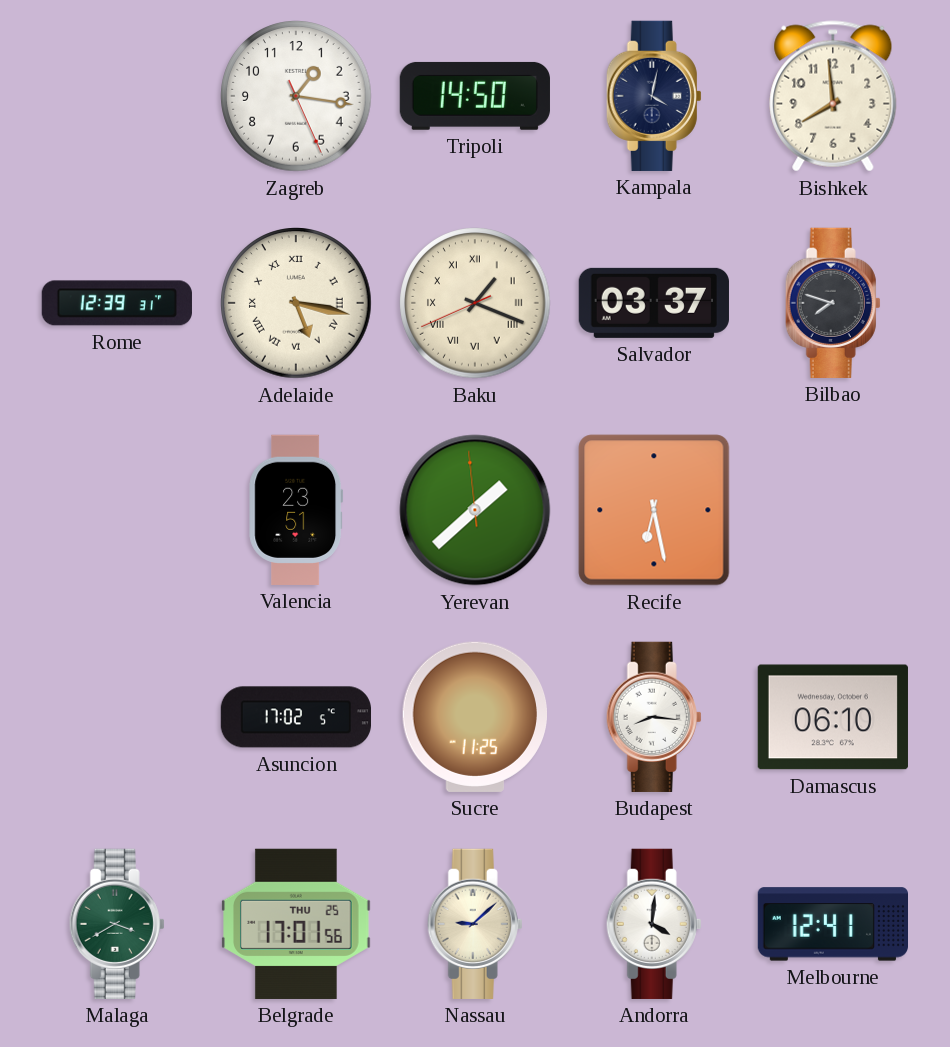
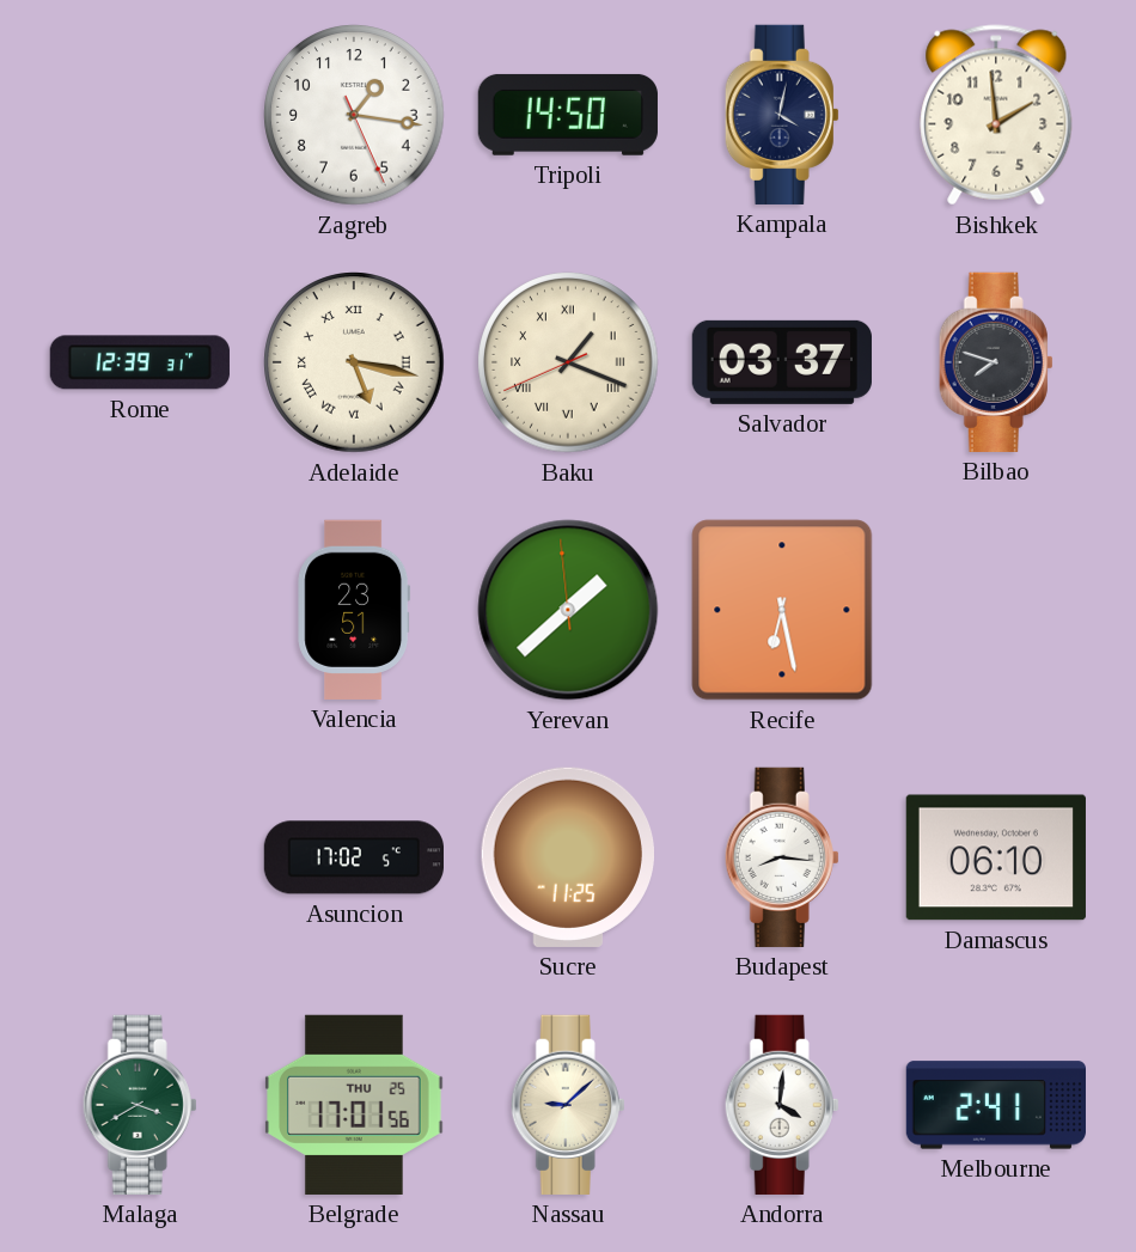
Bishkek: 7:59 -> 1:59 (996, 115)
Melbourne: 12:41 -> 2:41 (995, 1105)
